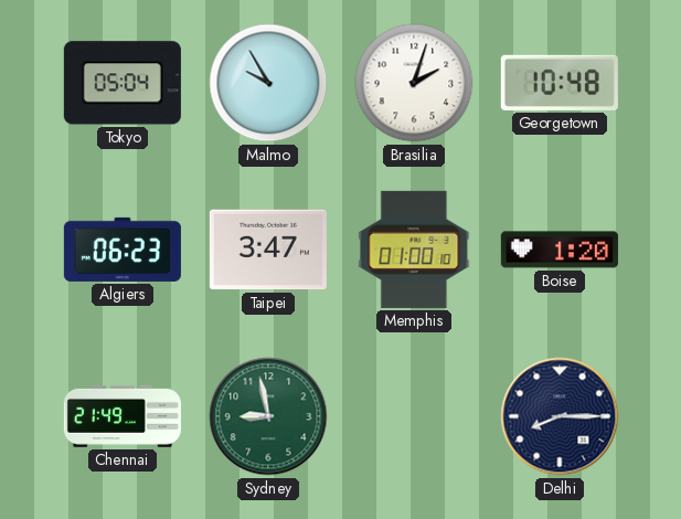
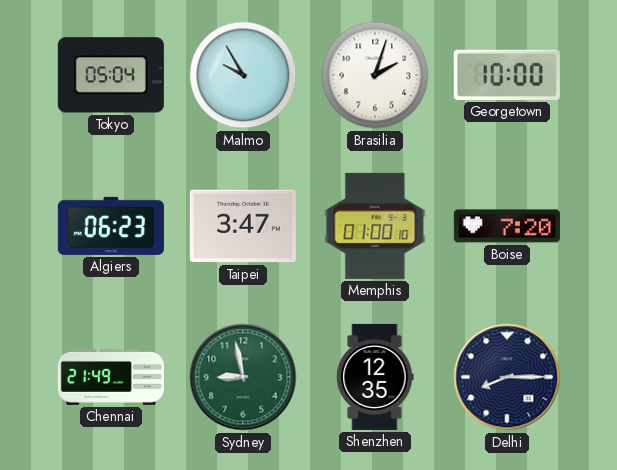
Georgetown: 10:48 -> 10:00 (507, 75)
Boise: 1:20 -> 7:20 (507, 226)
Shenzhen: none -> 12:35 (375, 377)
